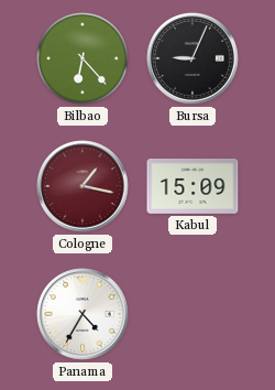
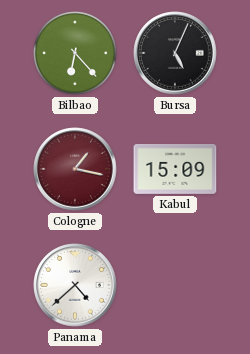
Bursa: 9:04 -> 5:04 (175, 53)
Panama: 4:35 -> 4:38 (75, 285)
